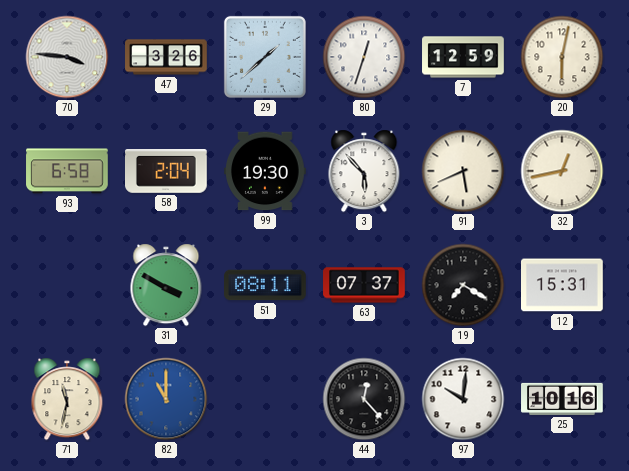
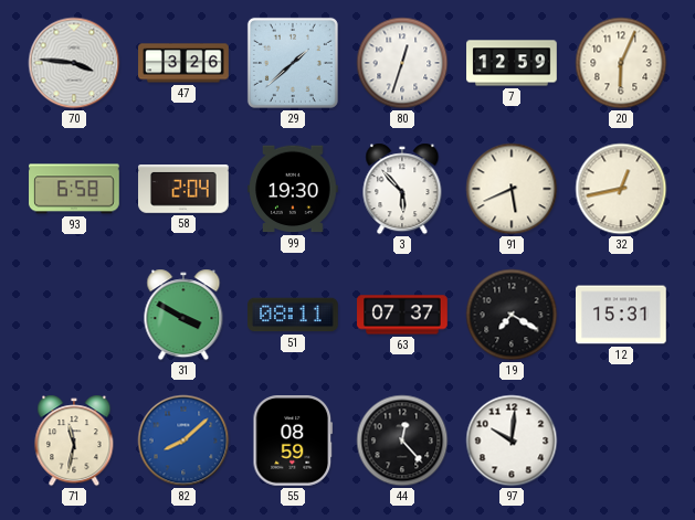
20: 6:02 -> 6:04 (621, 63)
82: 11:00 -> 8:08 (183, 441)
55: none -> 08:59 (293, 442)
25: 10:16 -> none (562, 399)
